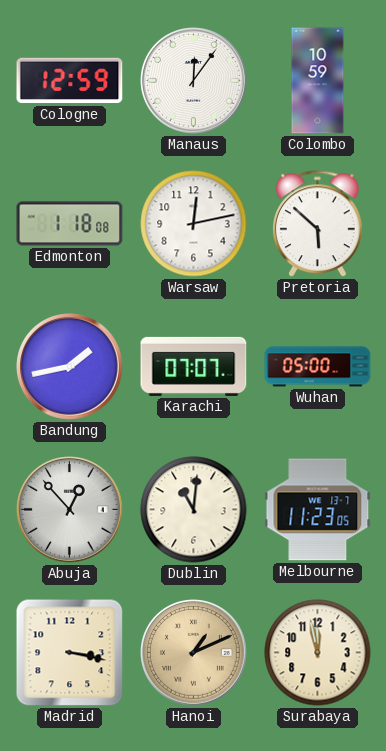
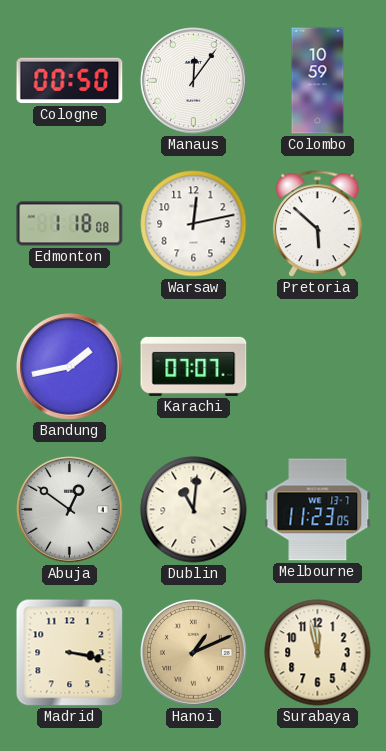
Cologne: 12:59 -> 00:50 (70, 81)
Wuhan: 05:00 -> none (318, 367)
Abuja: 12:53 -> 12:51 (70, 510)
